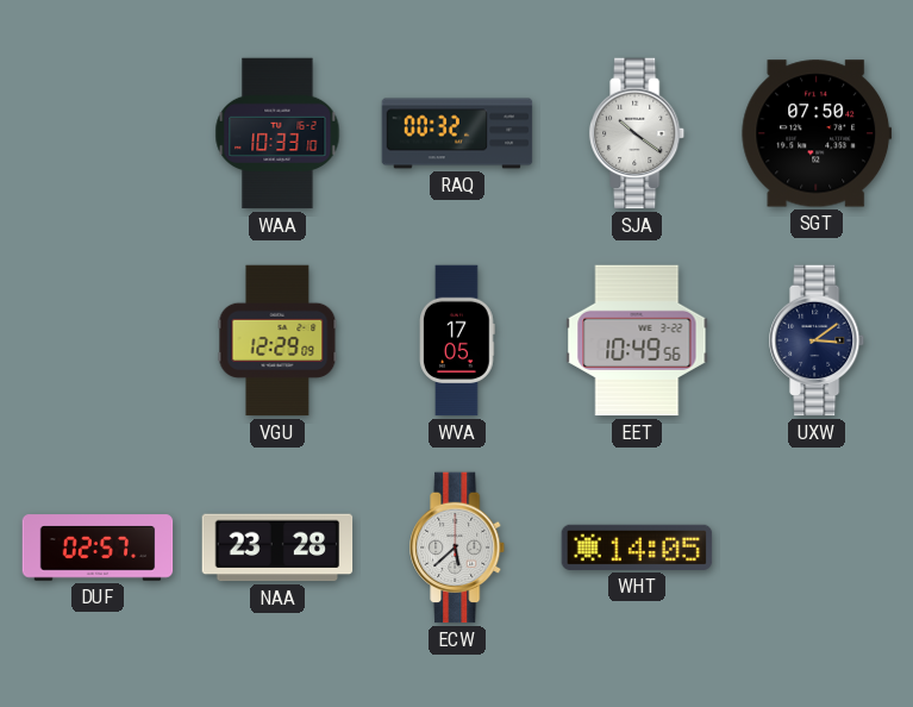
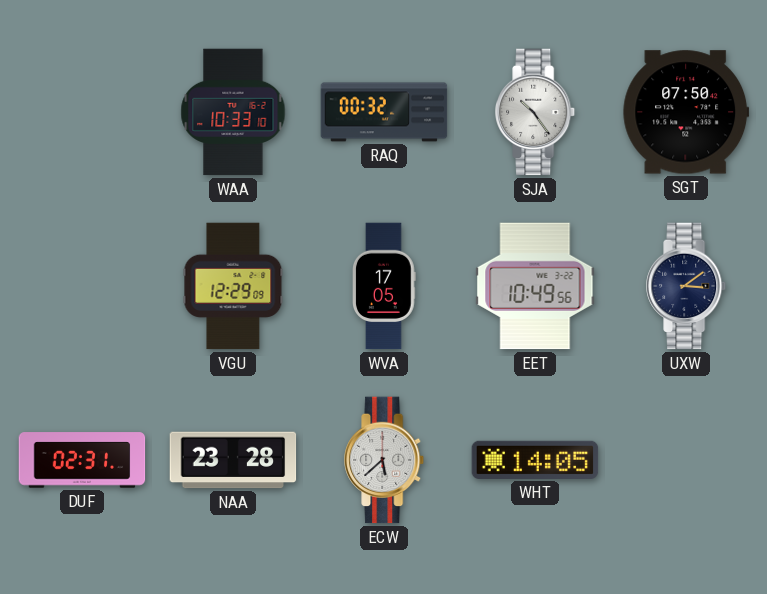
SJA: 10:21 -> 10:24 (536, 112)
DUF: 02:57 -> 02:31 (82, 460)
